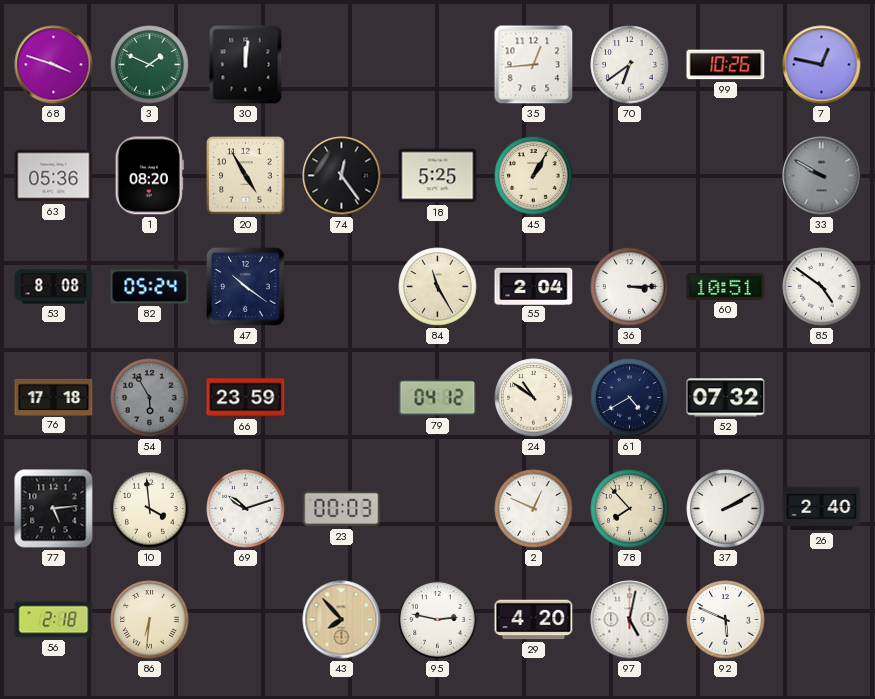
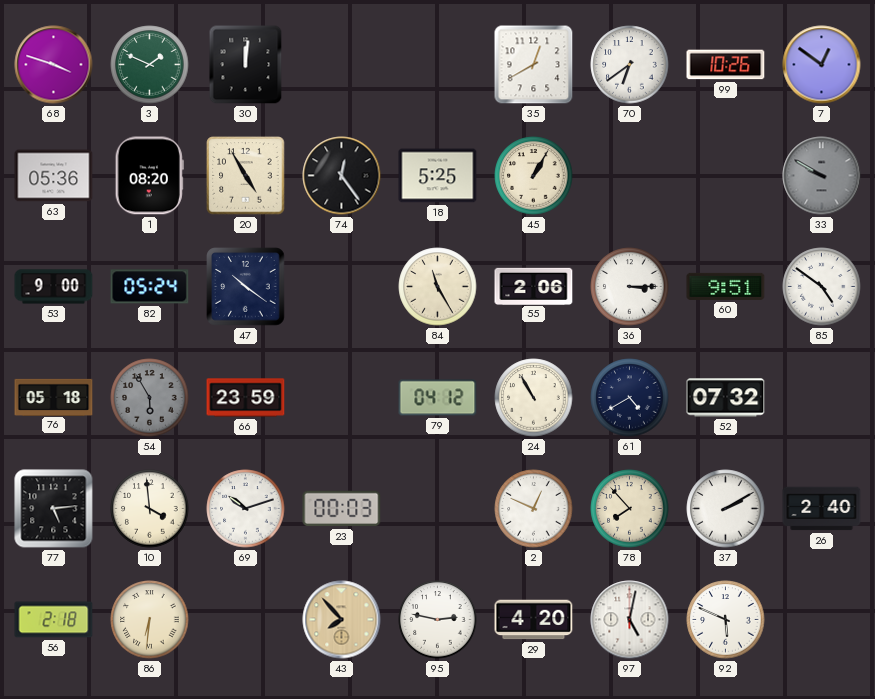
35: 12:44 -> 12:40 (534, 65)
7: 12:47 -> 12:51 (822, 65)
53: 8:08 -> 9:00 (54, 287)
55: 2:04 -> 2:06 (534, 286)
60: 10:51 -> 9:51 (726, 286)
76: 17:18 -> 05:18 (54, 397)
24: 10:51 -> 10:55 (534, 398)
